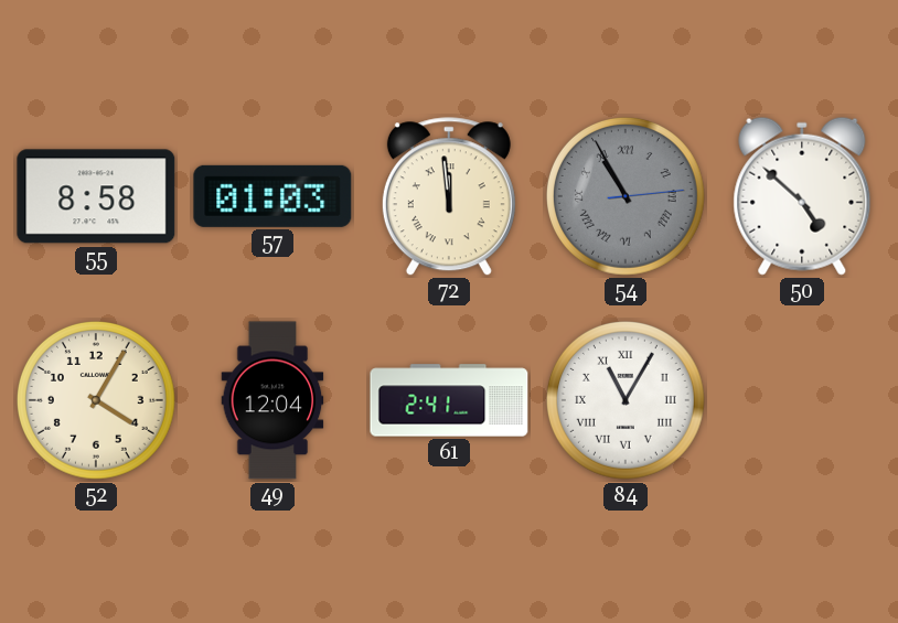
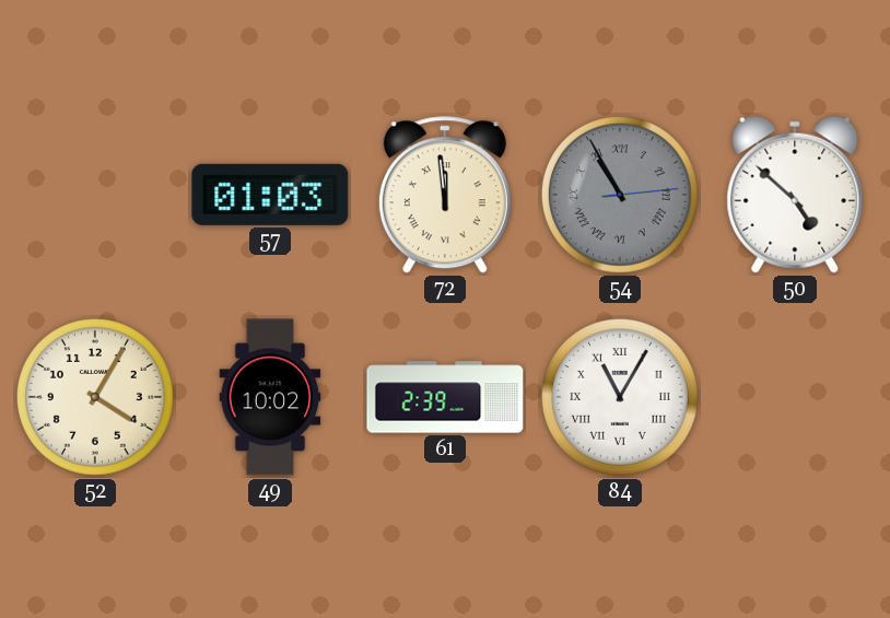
55: 8:58 -> none (96, 196)
49: 12:04 -> 10:02 (270, 397)
61: 2:41 -> 2:39 (445, 397)
